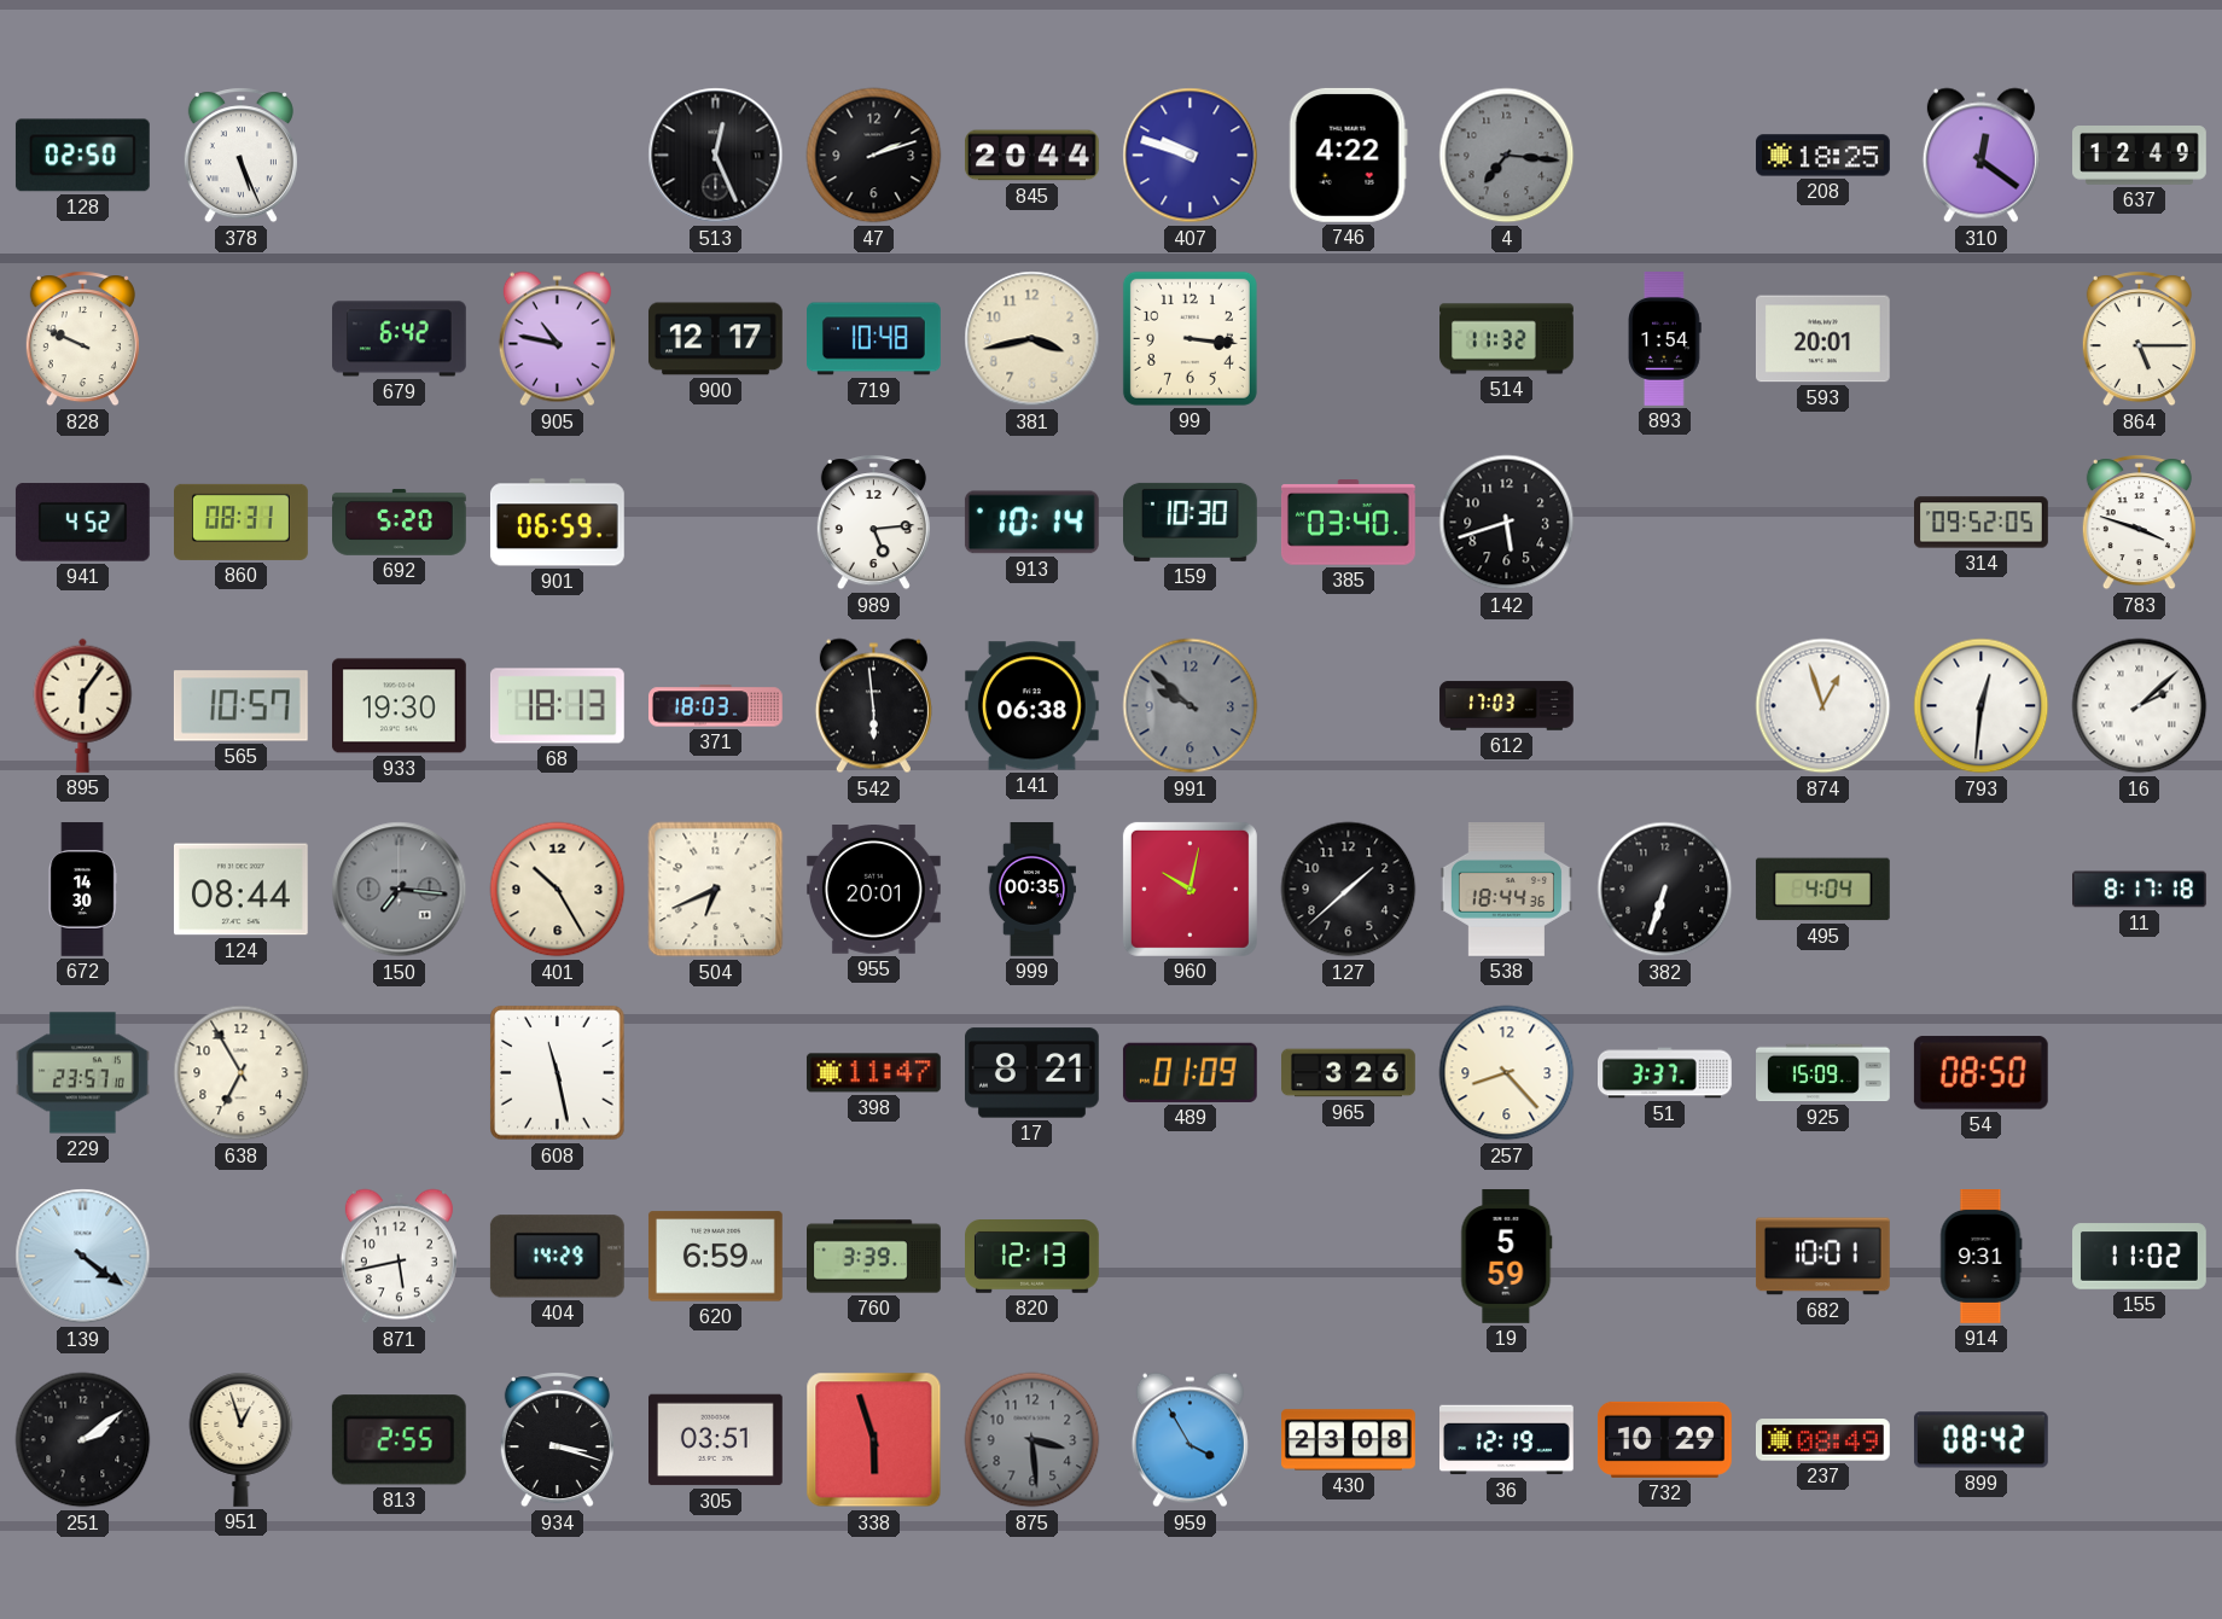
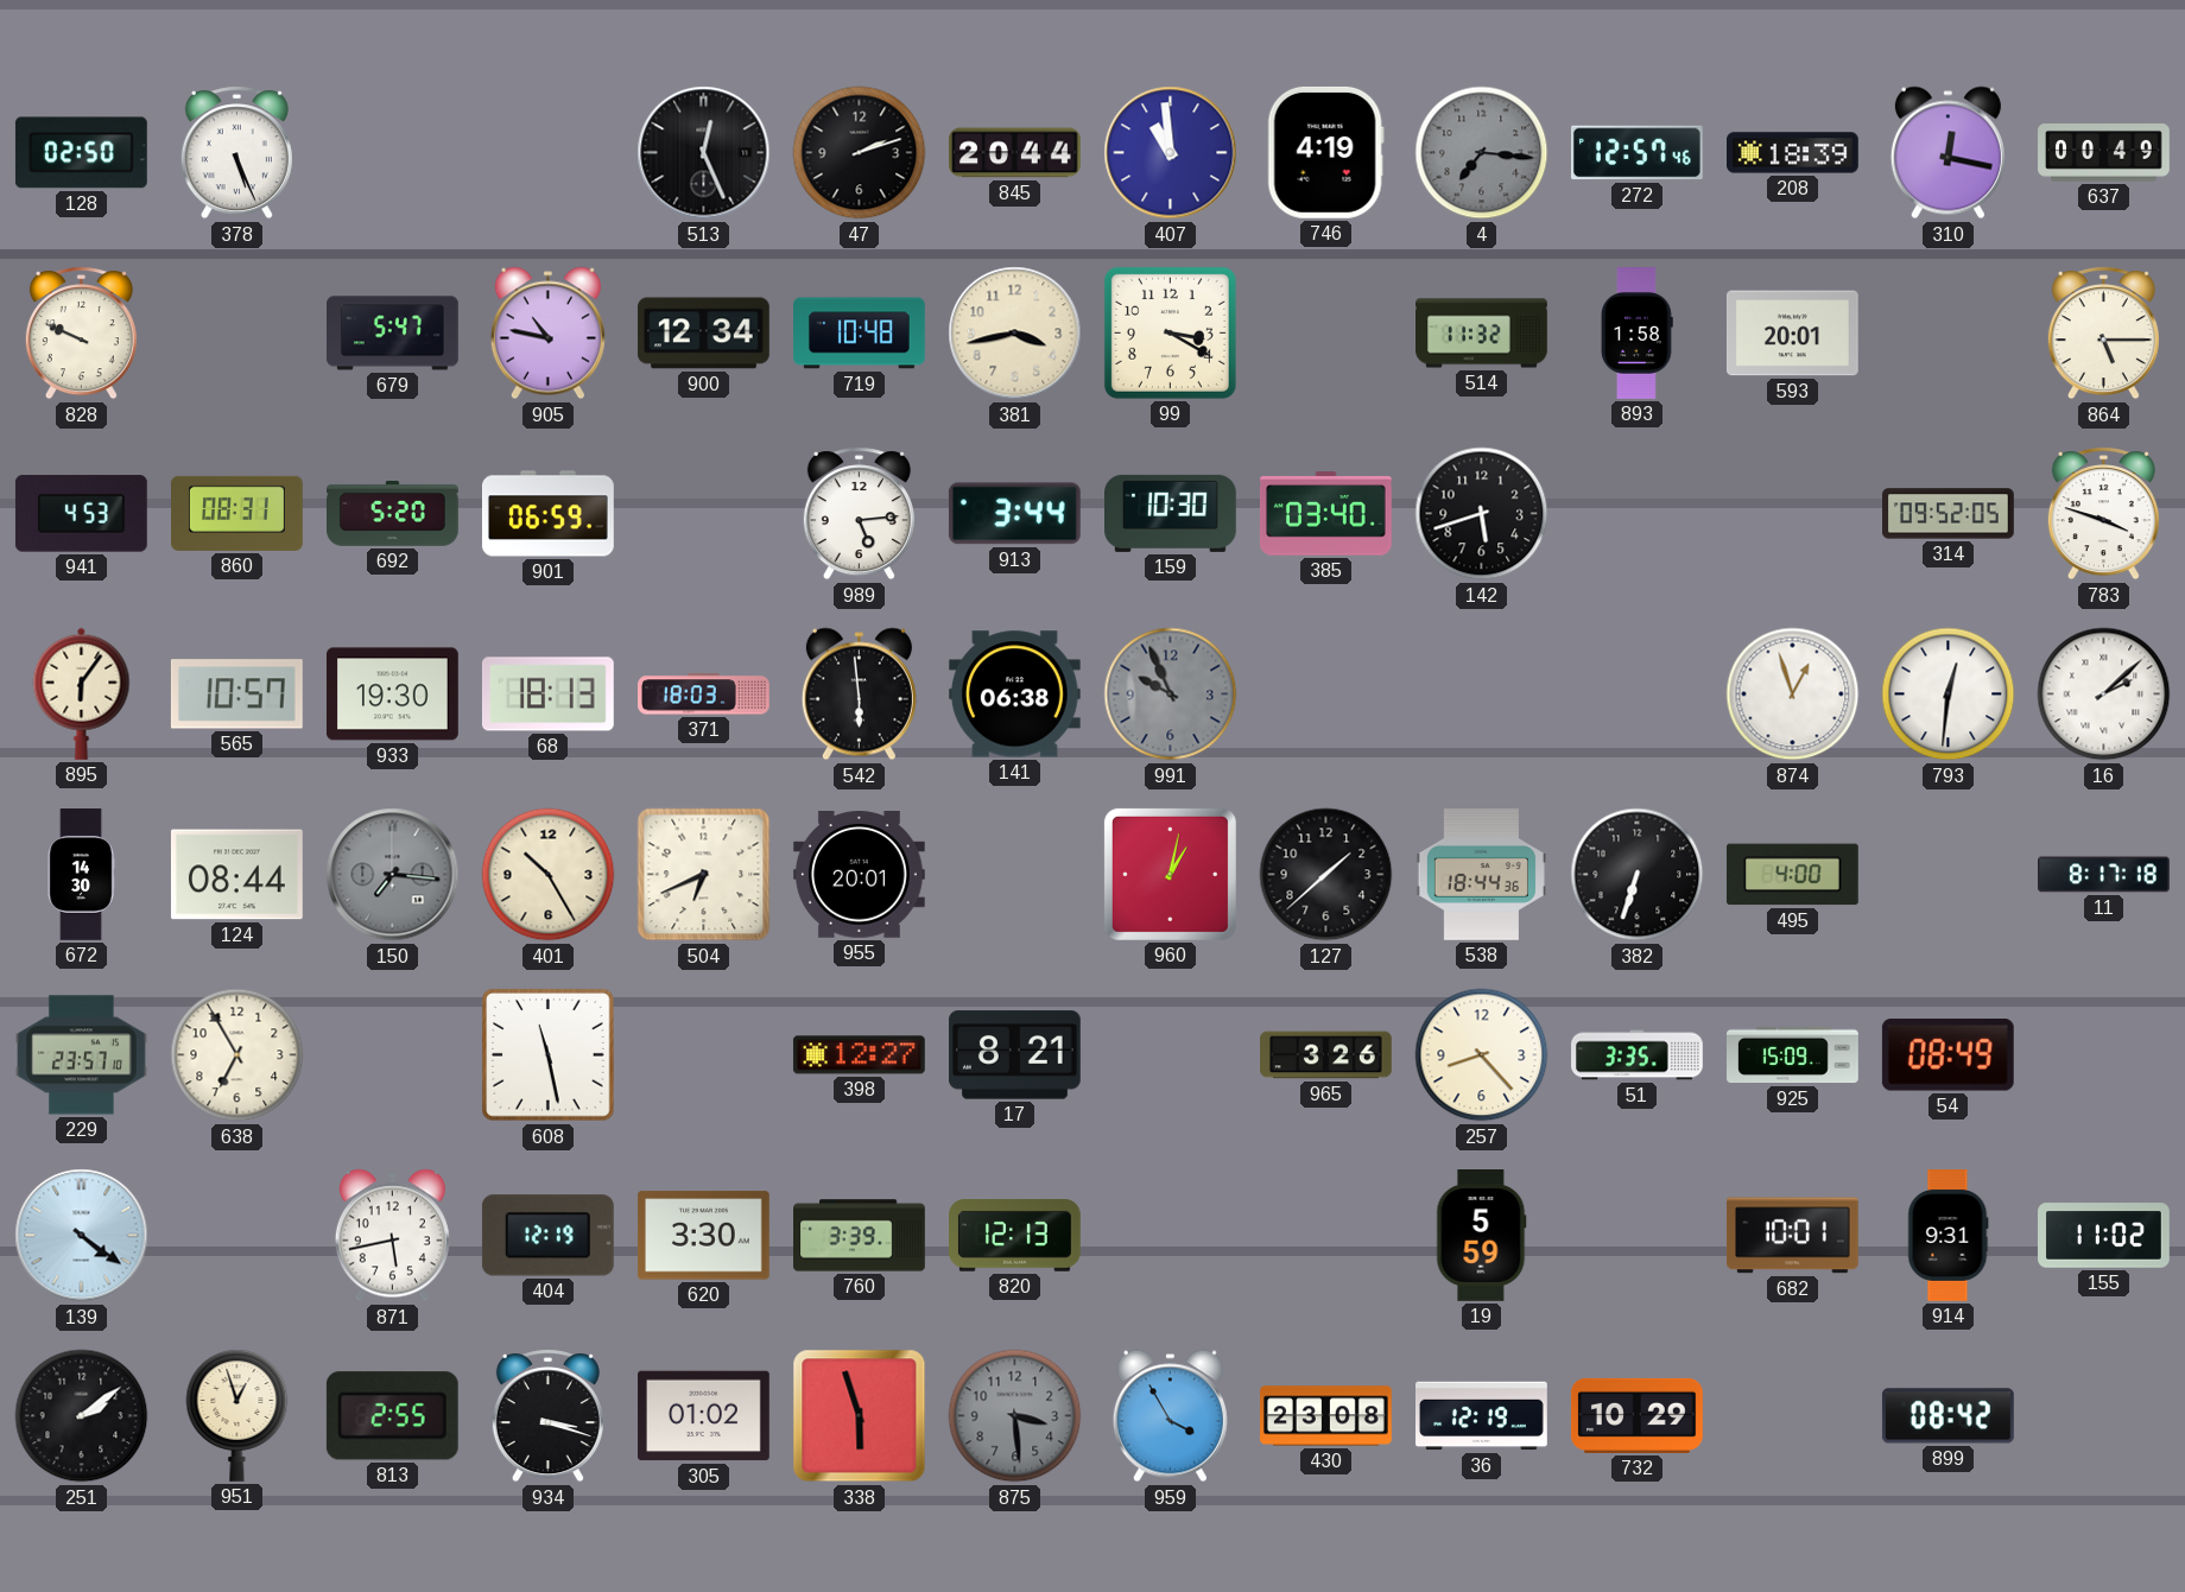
407: 9:48 -> 10:59 (1171, 153)
746: 4:22 -> 4:19 (1325, 152)
272: none -> 12:57 (1636, 153)
208: 18:25 -> 18:39 (1793, 153)
310: 12:21 -> 12:17 (1947, 153)
637: 12:49 -> 00:49 (2104, 153)
679: 6:42 -> 5:47 (393, 334)
900: 12:17 -> 12:34 (703, 334)
99: 3:16 -> 3:20 (1170, 332)
893: 1:54 -> 1:58 (1638, 334)
941: 4:52 -> 4:53 (81, 514)
913: 10:14 -> 3:44 (1014, 514)
991: 9:52 -> 9:56 (1171, 694)
612: 17:03 -> none (1507, 706)
999: 00:35 -> none (1031, 890)
960: 10:02 -> 1:02 (1170, 874)
495: 4:04 -> 4:00 (1792, 875)
398: 11:47 -> 12:27 (859, 1055)
489: 01:09 -> none (1189, 1072)
51: 3:37 -> 3:35 (1638, 1055)
54: 08:50 -> 08:49 (1947, 1055)
404: 14:29 -> 12:19 (547, 1236)
620: 6:59 -> 3:30 (703, 1236)
305: 03:51 -> 01:02 (704, 1416)
237: 08:49 -> none (1822, 1440)
